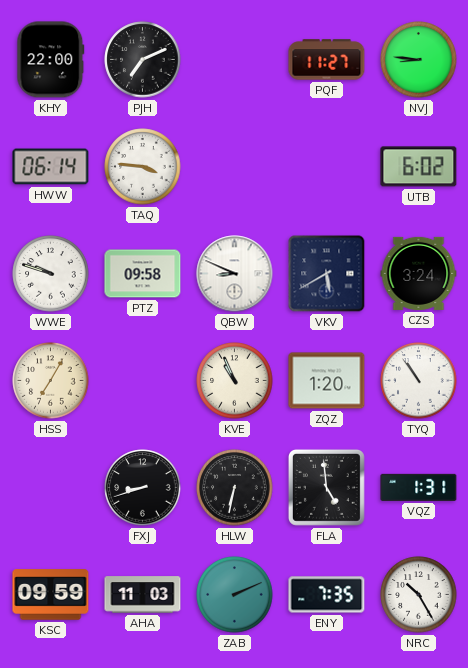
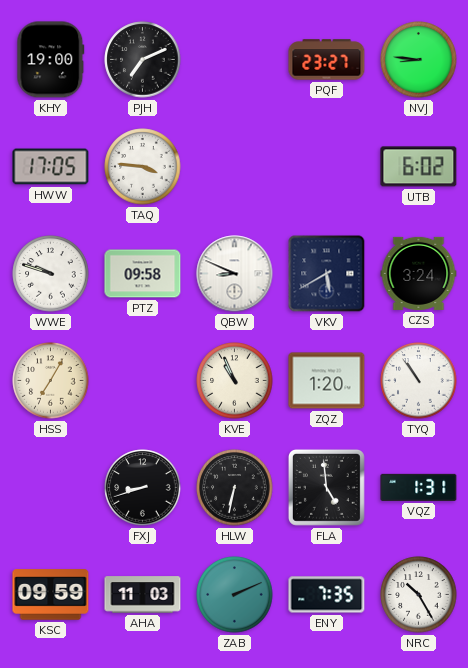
KHY: 22:00 -> 19:00 (51, 60)
PQF: 11:27 -> 23:27 (327, 60)
HWW: 06:14 -> 17:05 (51, 167)
